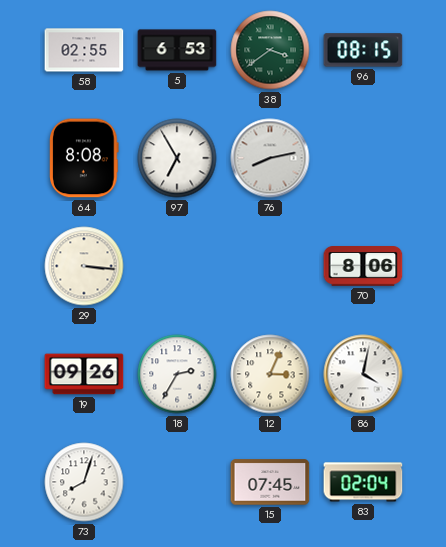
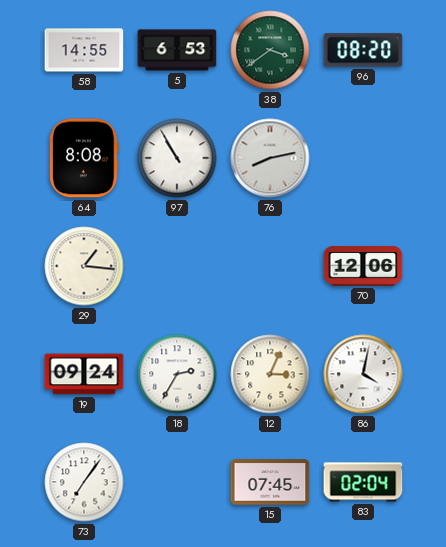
58: 02:55 -> 14:55 (84, 50)
96: 08:15 -> 08:20 (363, 50)
97: 6:55 -> 10:55 (177, 158)
29: 3:16 -> 1:16 (84, 266)
70: 8:06 -> 12:06 (363, 267)
19: 09:26 -> 09:24 (84, 374)
73: 8:03 -> 7:06 (84, 482)
